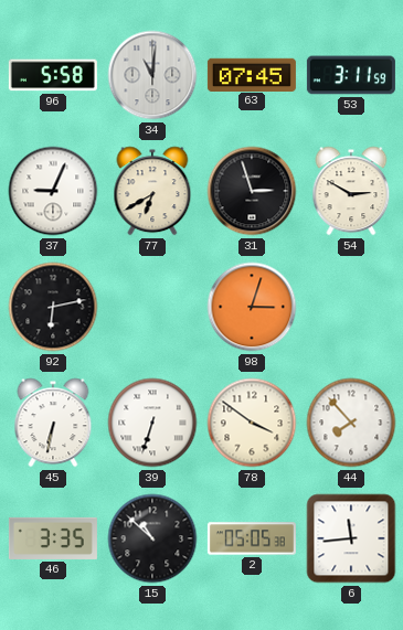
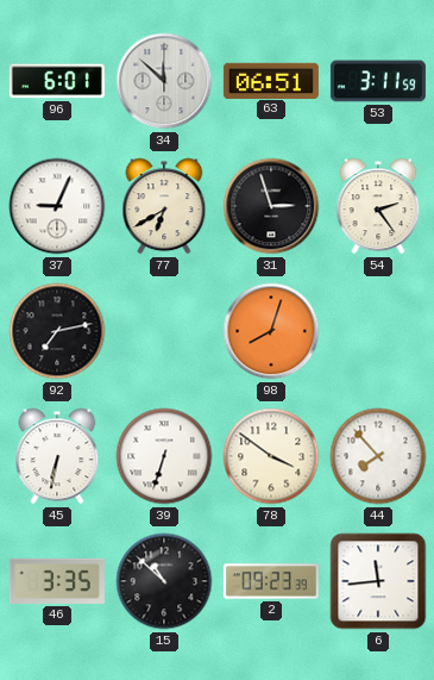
96: 5:58 -> 6:01 (57, 81)
34: 11:01 -> 11:52 (164, 81)
63: 07:45 -> 06:51 (271, 80)
54: 2:50 -> 2:24 (378, 206)
92: 6:13 -> 7:13 (57, 331)
98: 3:03 -> 8:03 (271, 331)
2: 05:05 -> 09:23 (271, 581)
